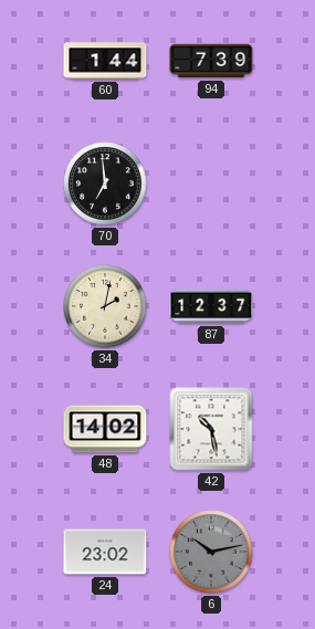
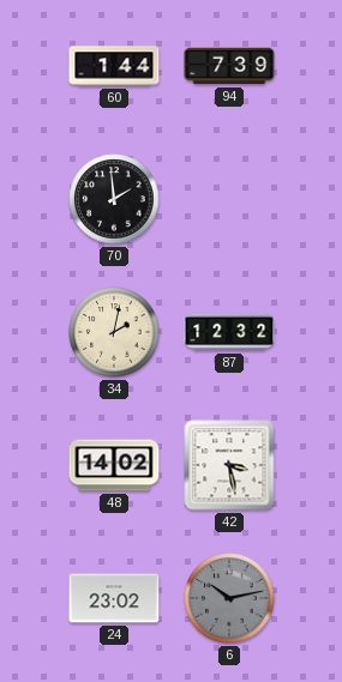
70: 6:59 -> 1:59 (114, 199)
87: 12:37 -> 12:32 (229, 332)
42: 10:28 -> 3:28 (229, 465)
